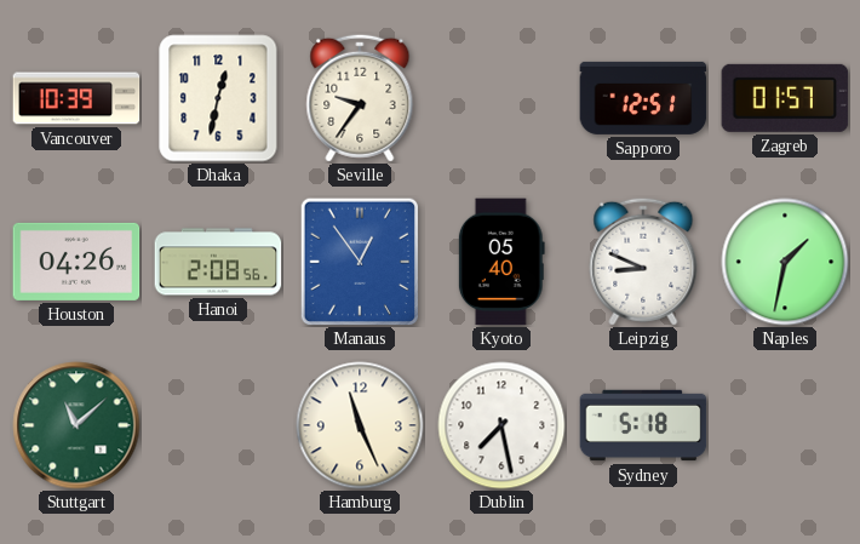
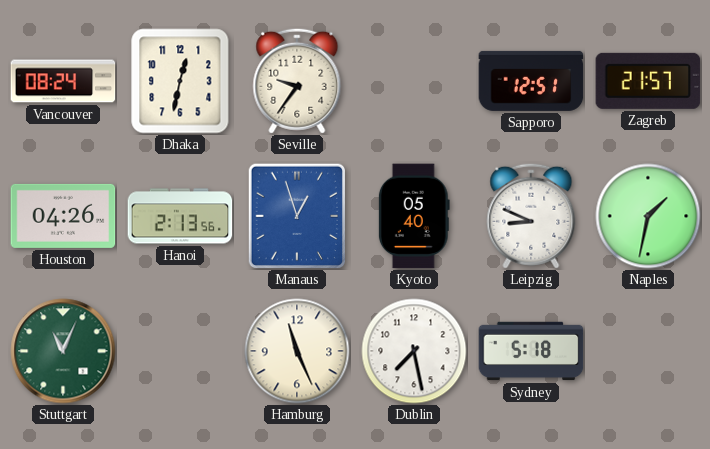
Vancouver: 10:39 -> 08:24 (63, 81)
Zagreb: 01:57 -> 21:57 (648, 81)
Hanoi: 2:08 -> 2:13 (180, 216)
Manaus: 12:54 -> 12:57 (296, 215)
Stuttgart: 11:08 -> 11:04 (63, 351)
